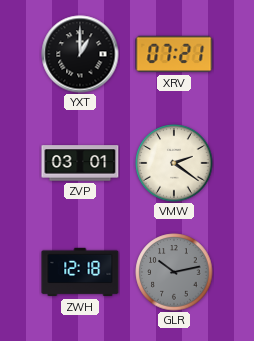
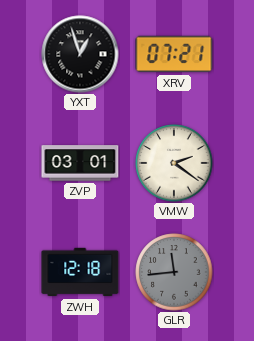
YXT: 1:00 -> 12:57 (80, 54)
GLR: 10:13 -> 11:44 (174, 272)
